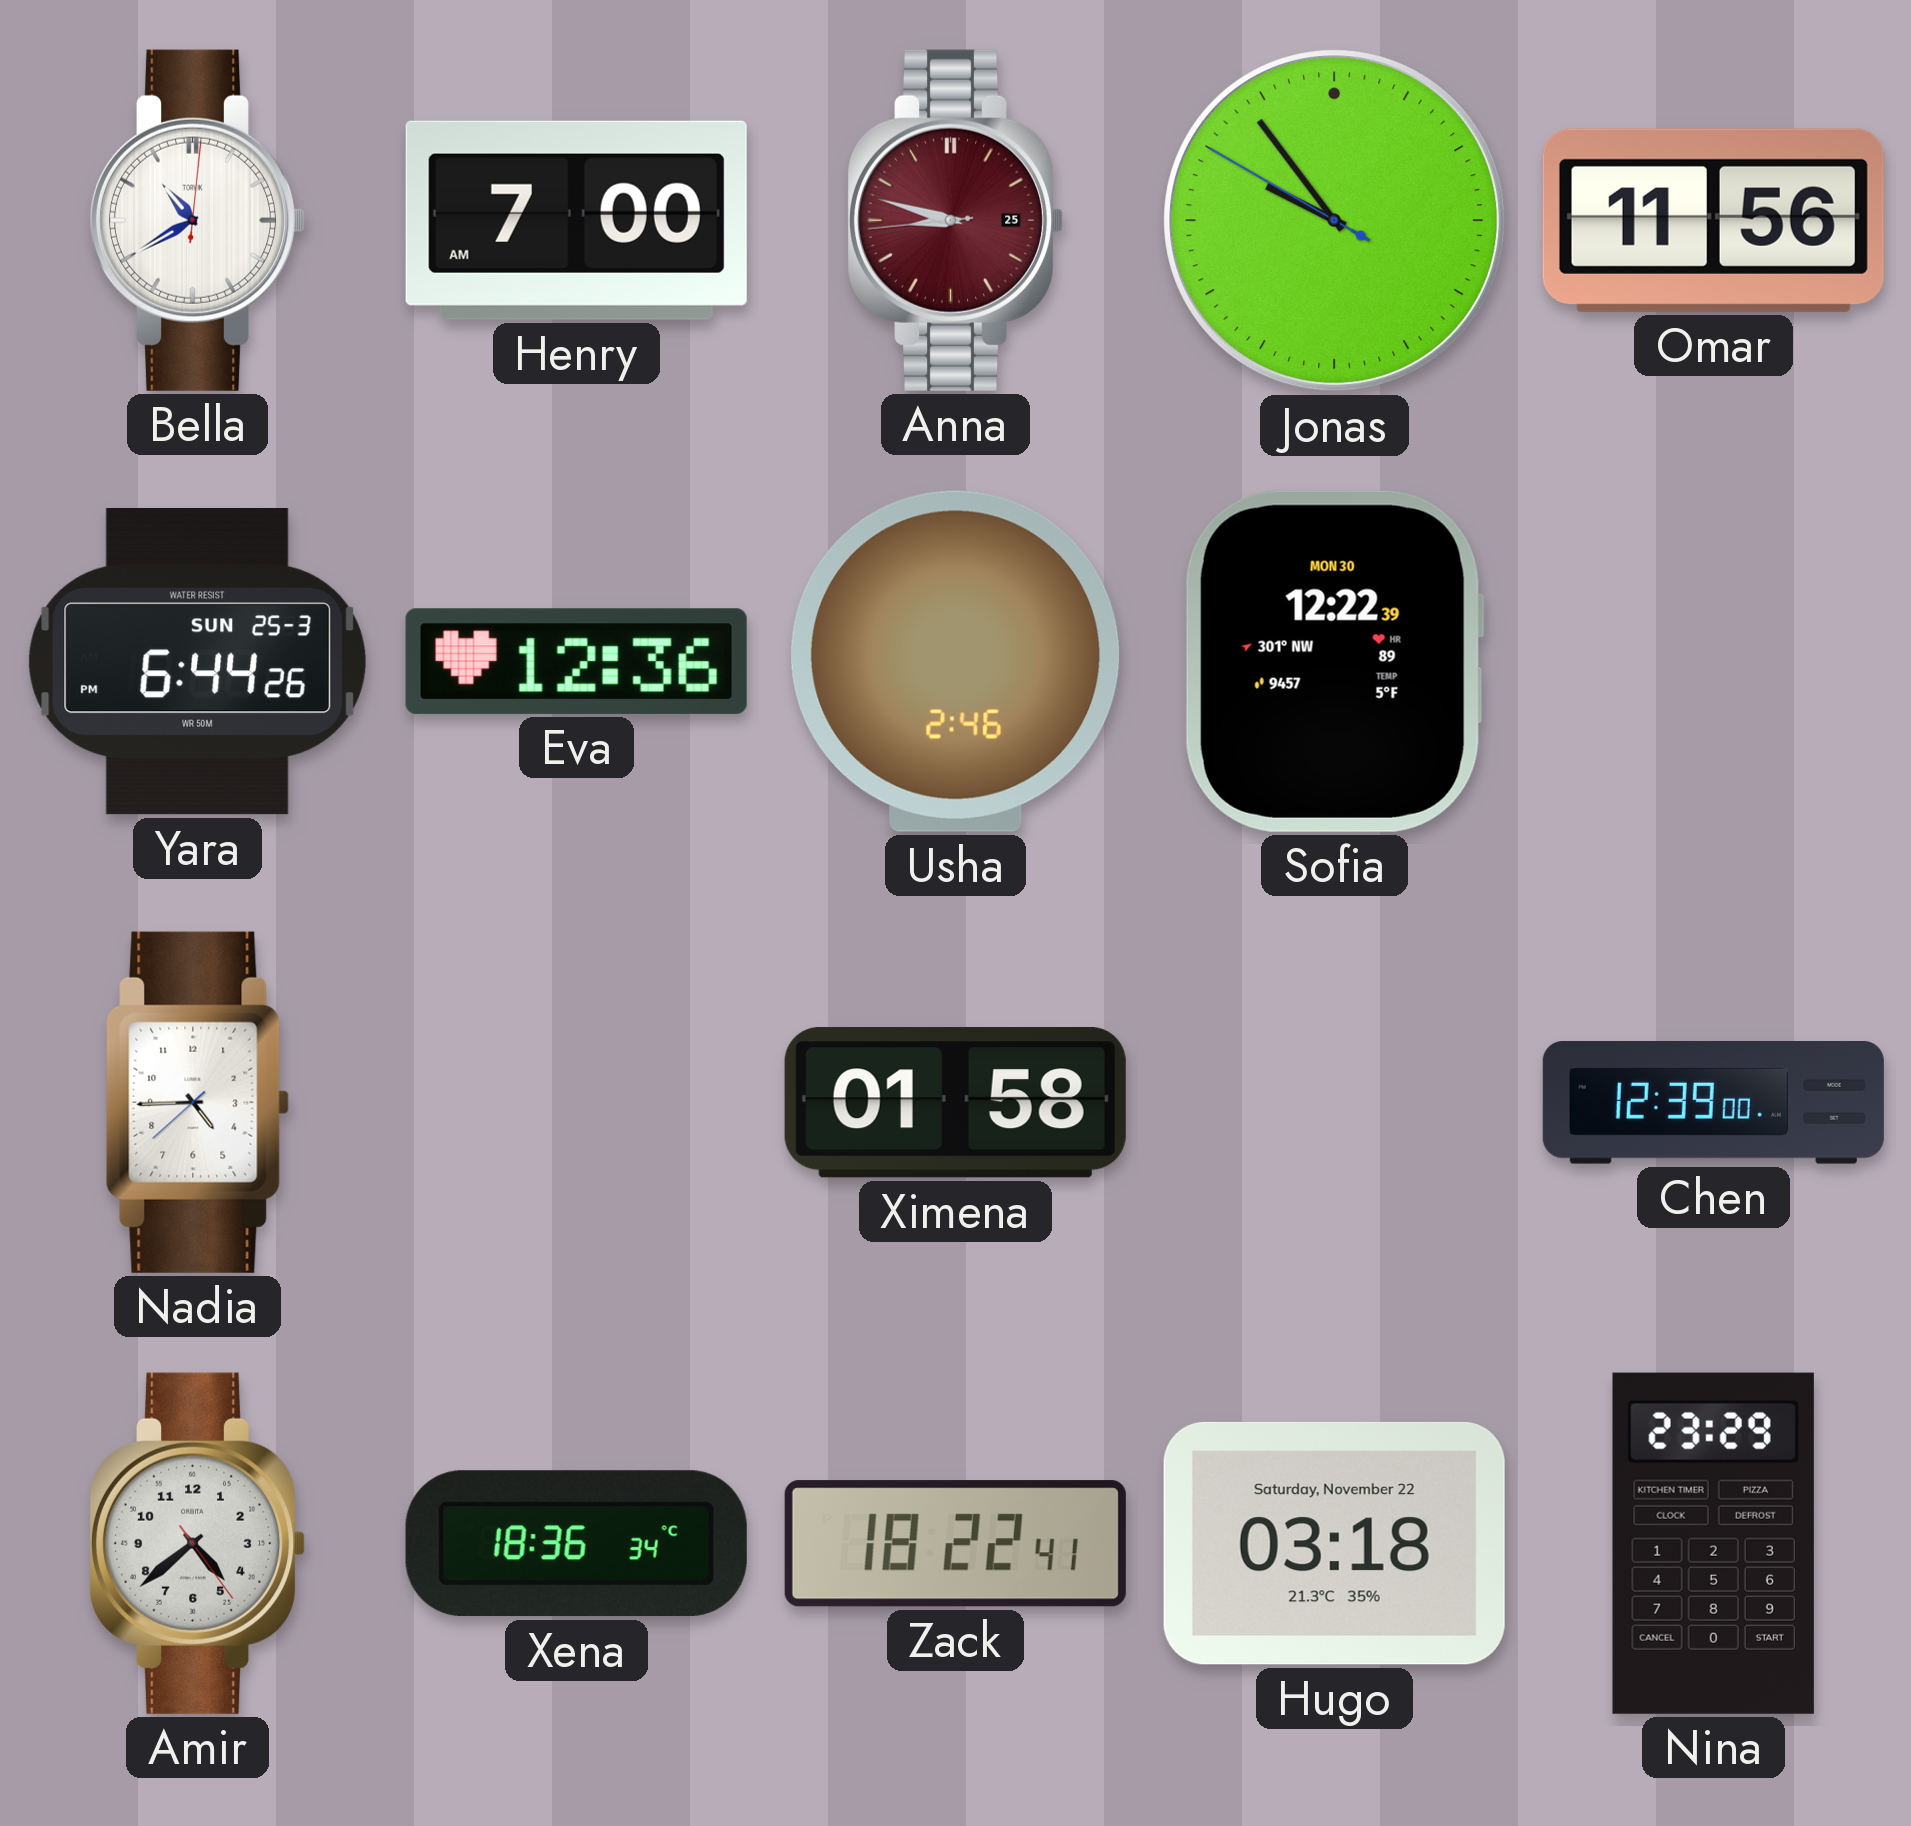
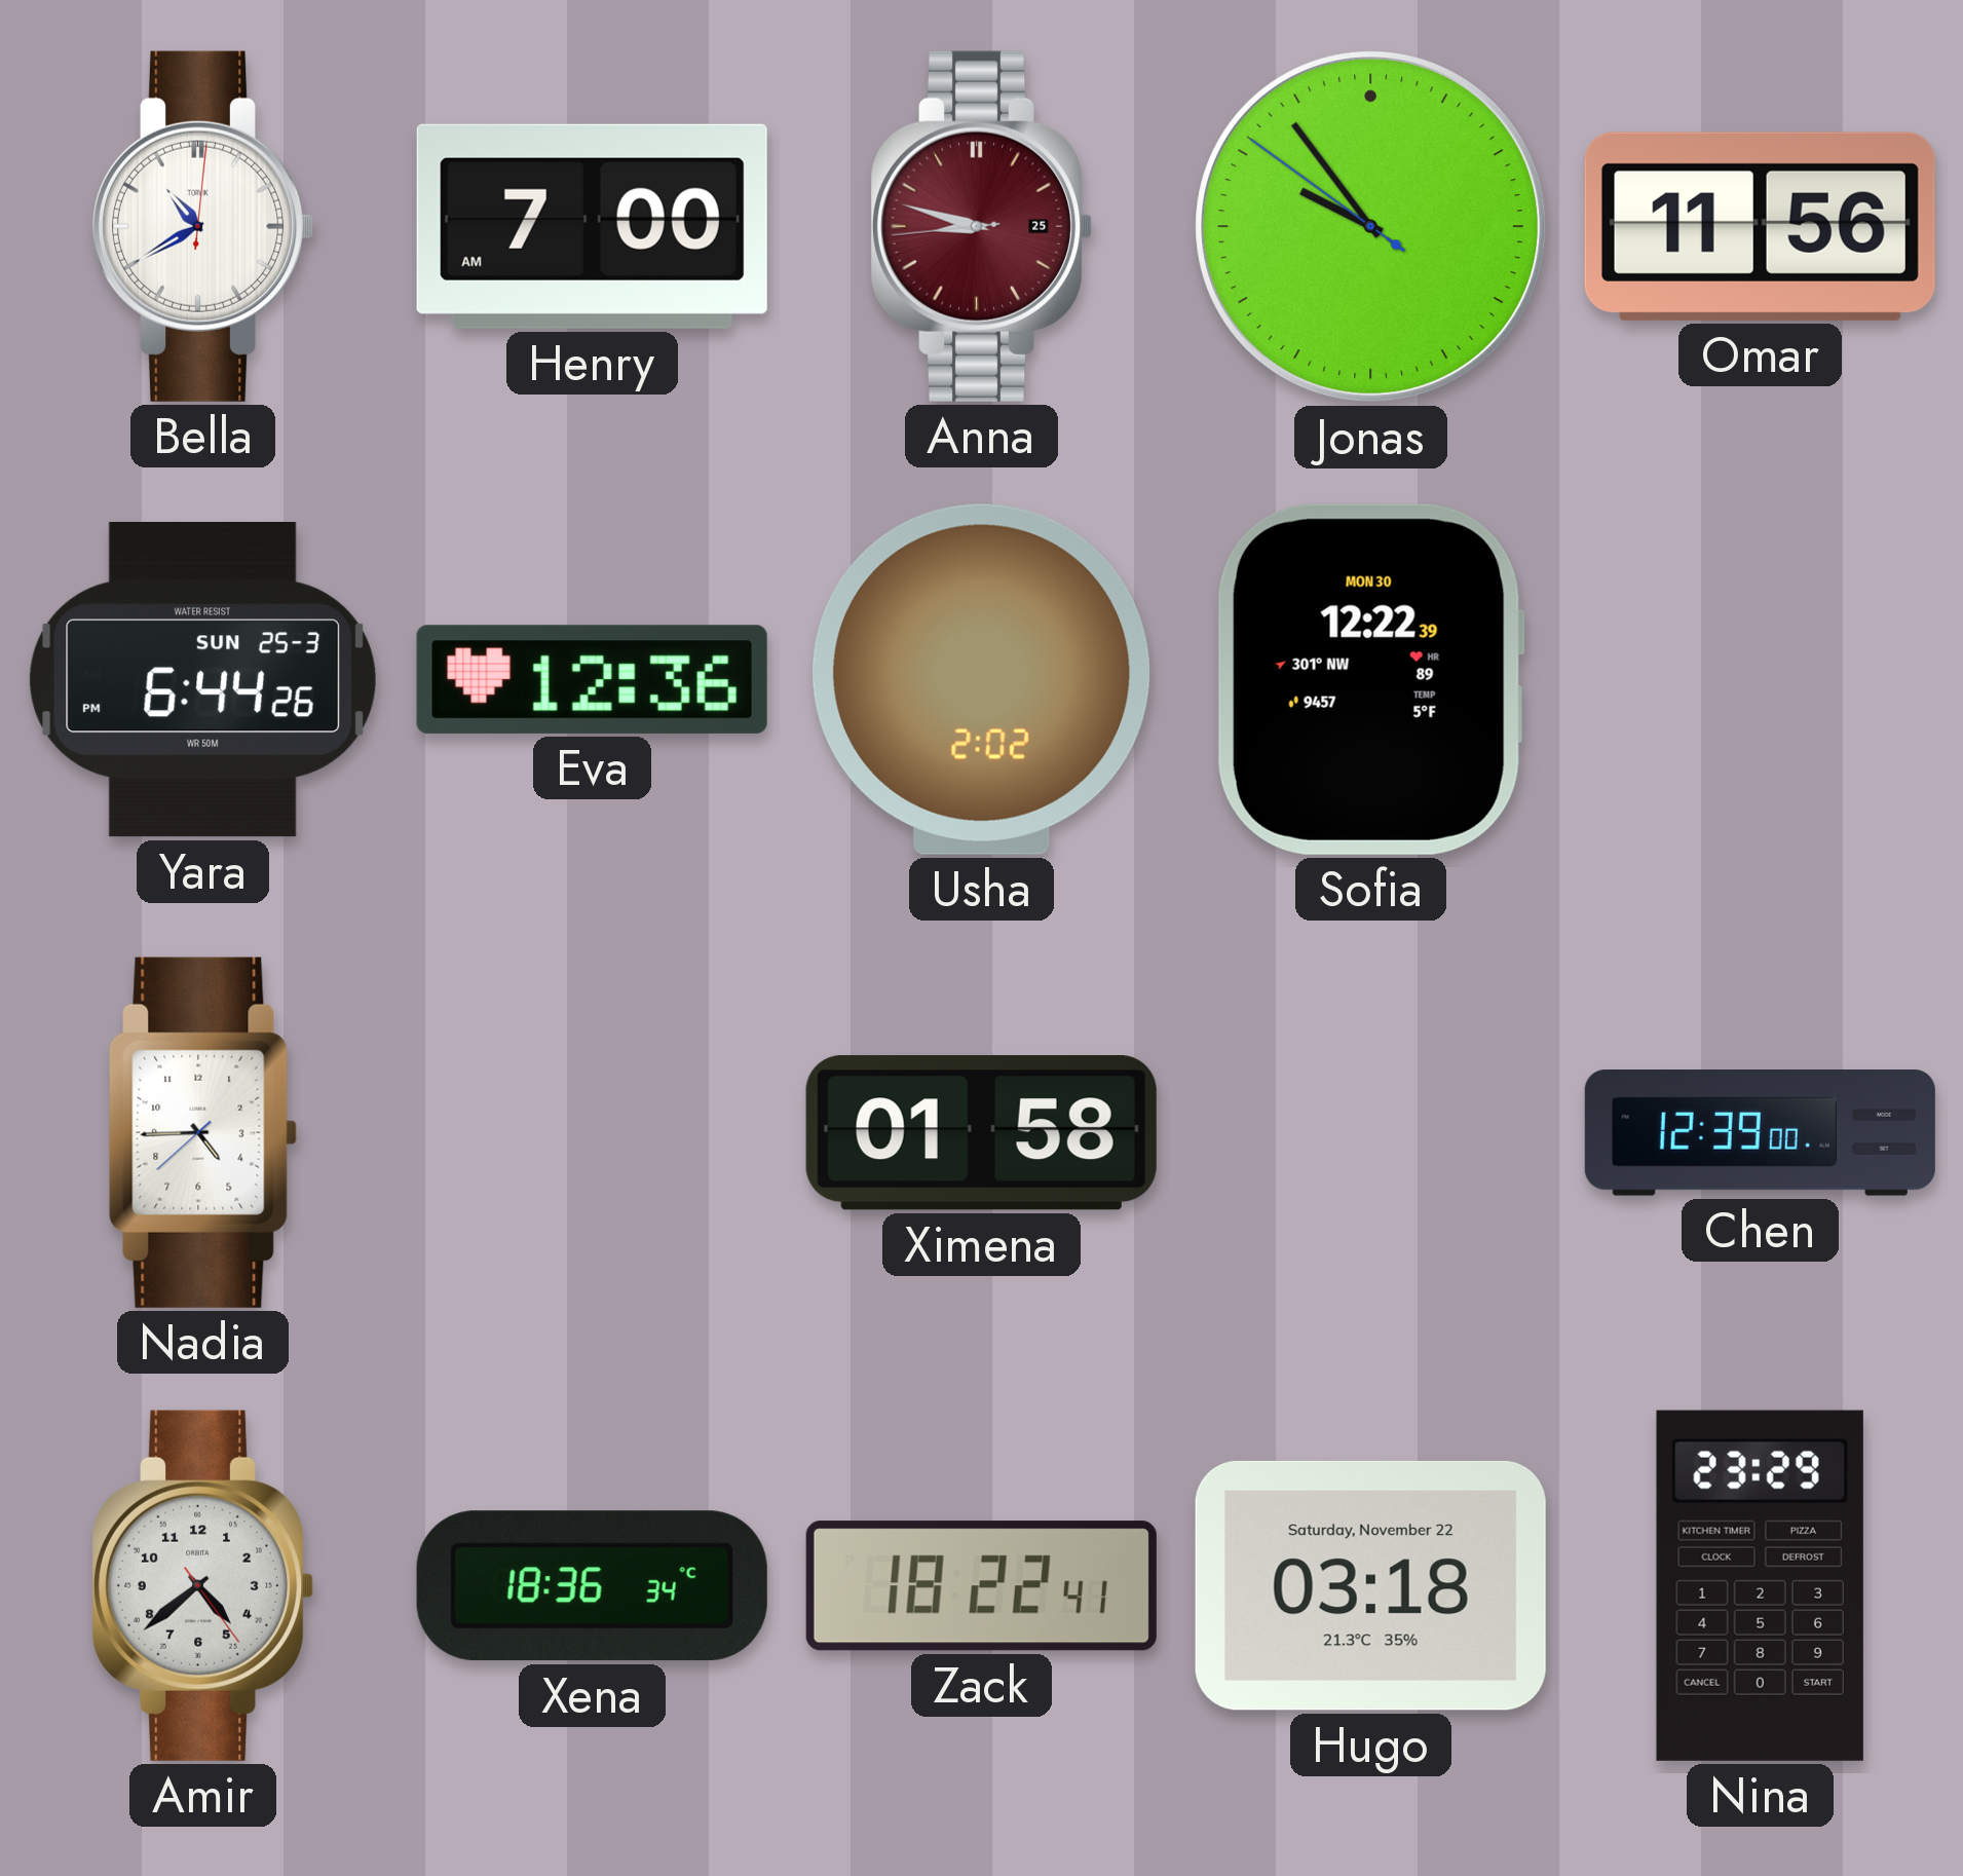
Jonas: 9:53:50 -> 9:53:51 (1371, 227)
Usha: 2:46 -> 2:02 (982, 679)
